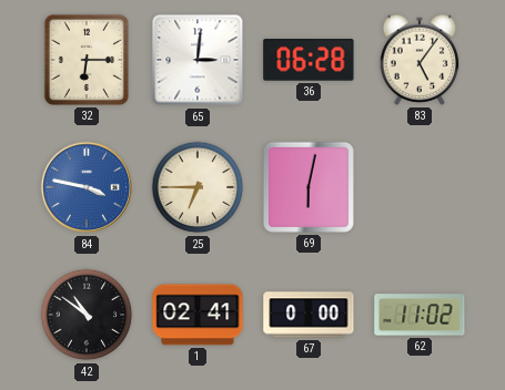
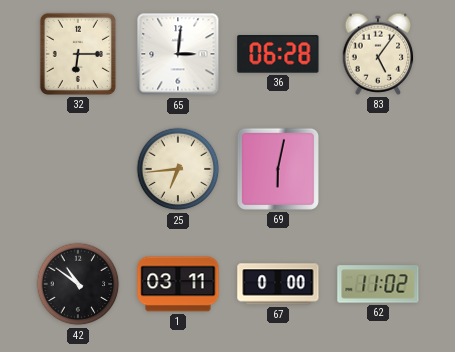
84: 3:47 -> none (87, 187)
25: 6:45 -> 6:44 (178, 169)
1: 02:41 -> 03:11 (178, 284)
